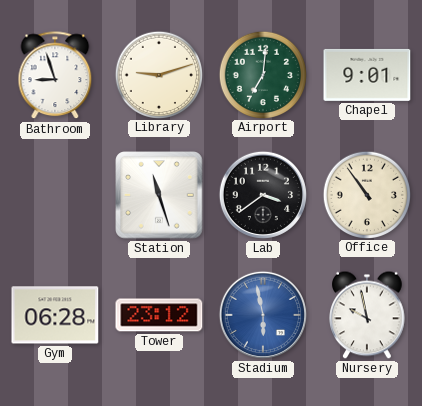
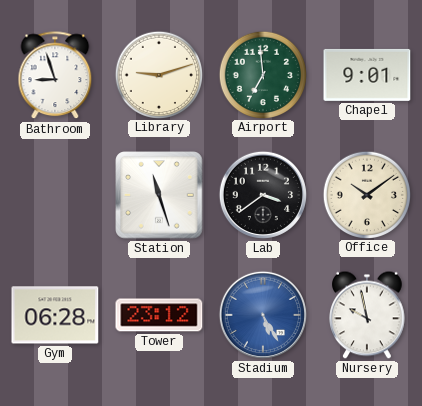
Airport: 7:01 -> 6:59 (262, 74)
Office: 10:54 -> 10:09 (366, 194)
Stadium: 5:58 -> 5:25 (263, 315)
